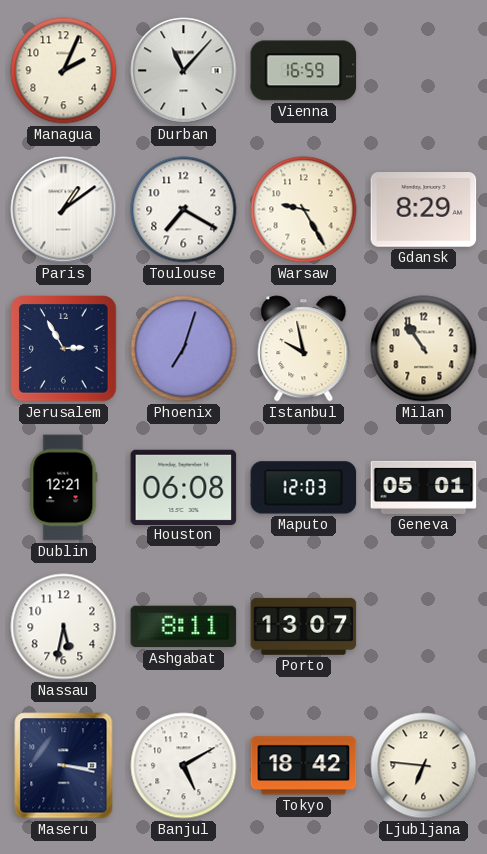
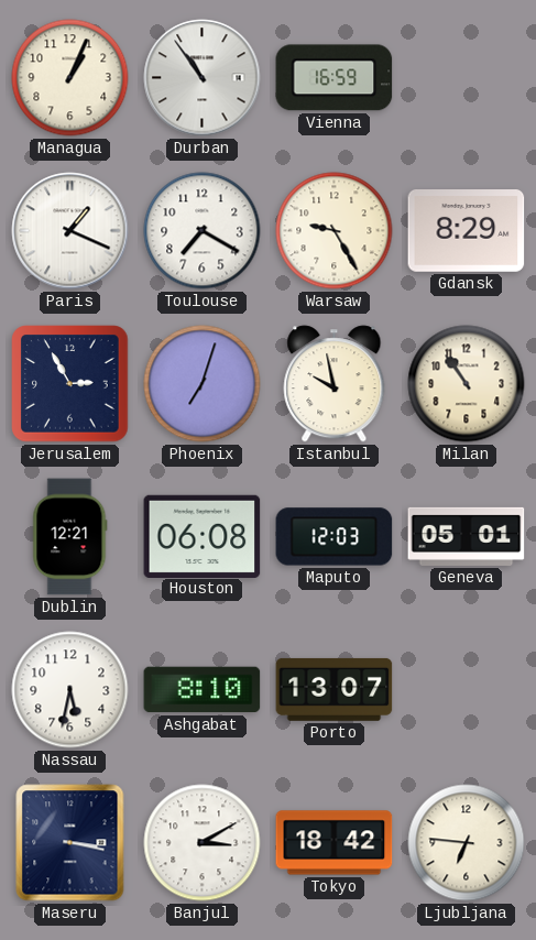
Managua: 2:04 -> 1:04 (70, 78)
Durban: 11:07 -> 10:54 (203, 78)
Paris: 1:09 -> 1:19 (70, 231)
Ashgabat: 8:11 -> 8:10 (203, 690)
Banjul: 5:10 -> 3:10 (203, 843)
